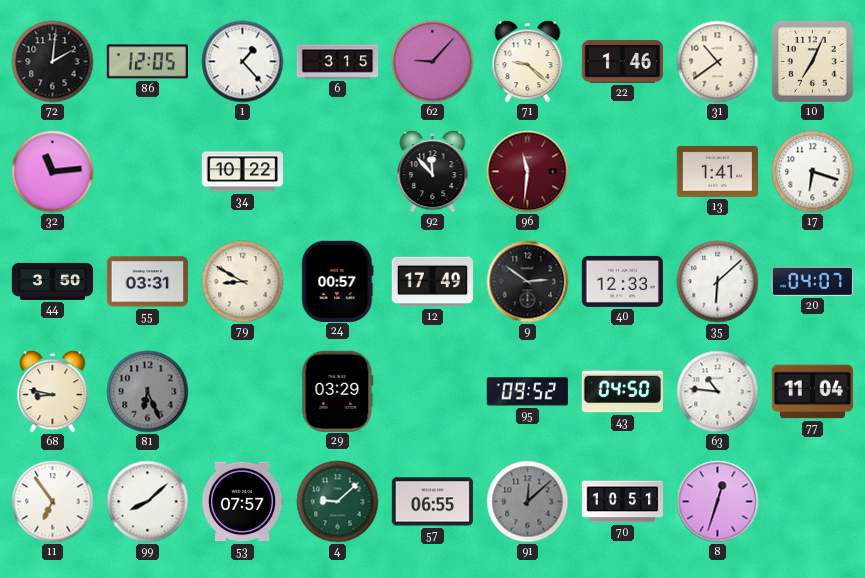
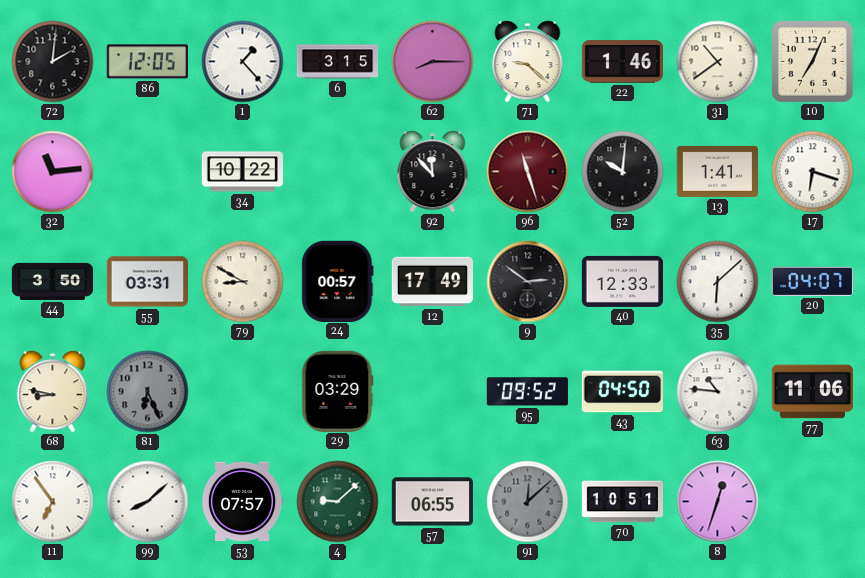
62: 9:07 -> 8:15 (433, 62)
96: 11:31 -> 11:27 (528, 172)
52: none -> 10:01 (623, 172)
77: 11:04 -> 11:06 (812, 392)
